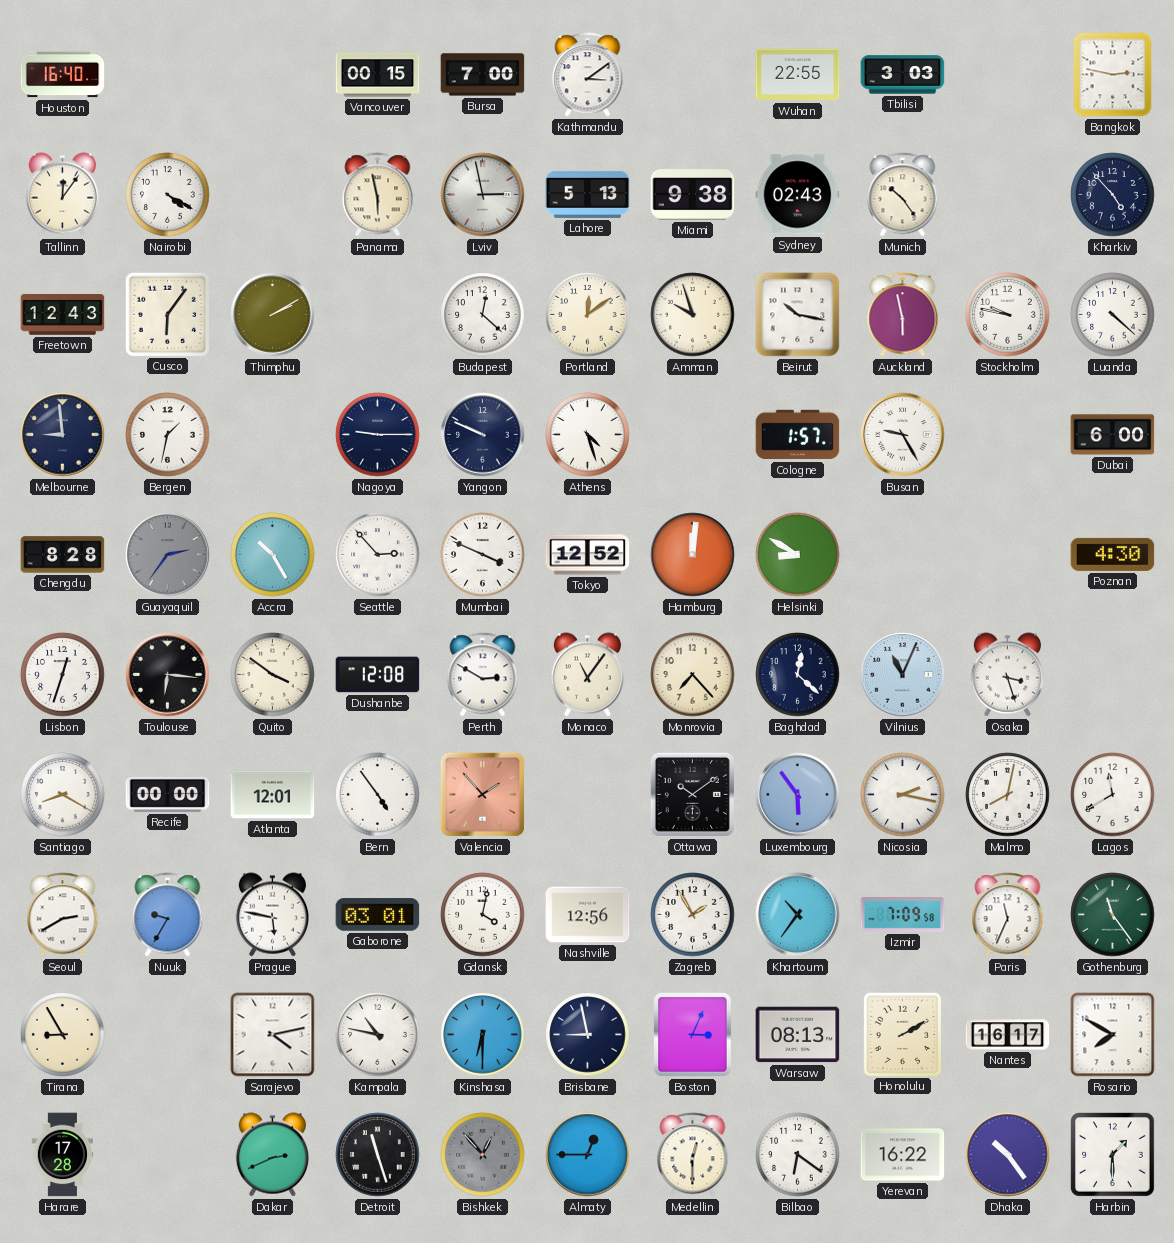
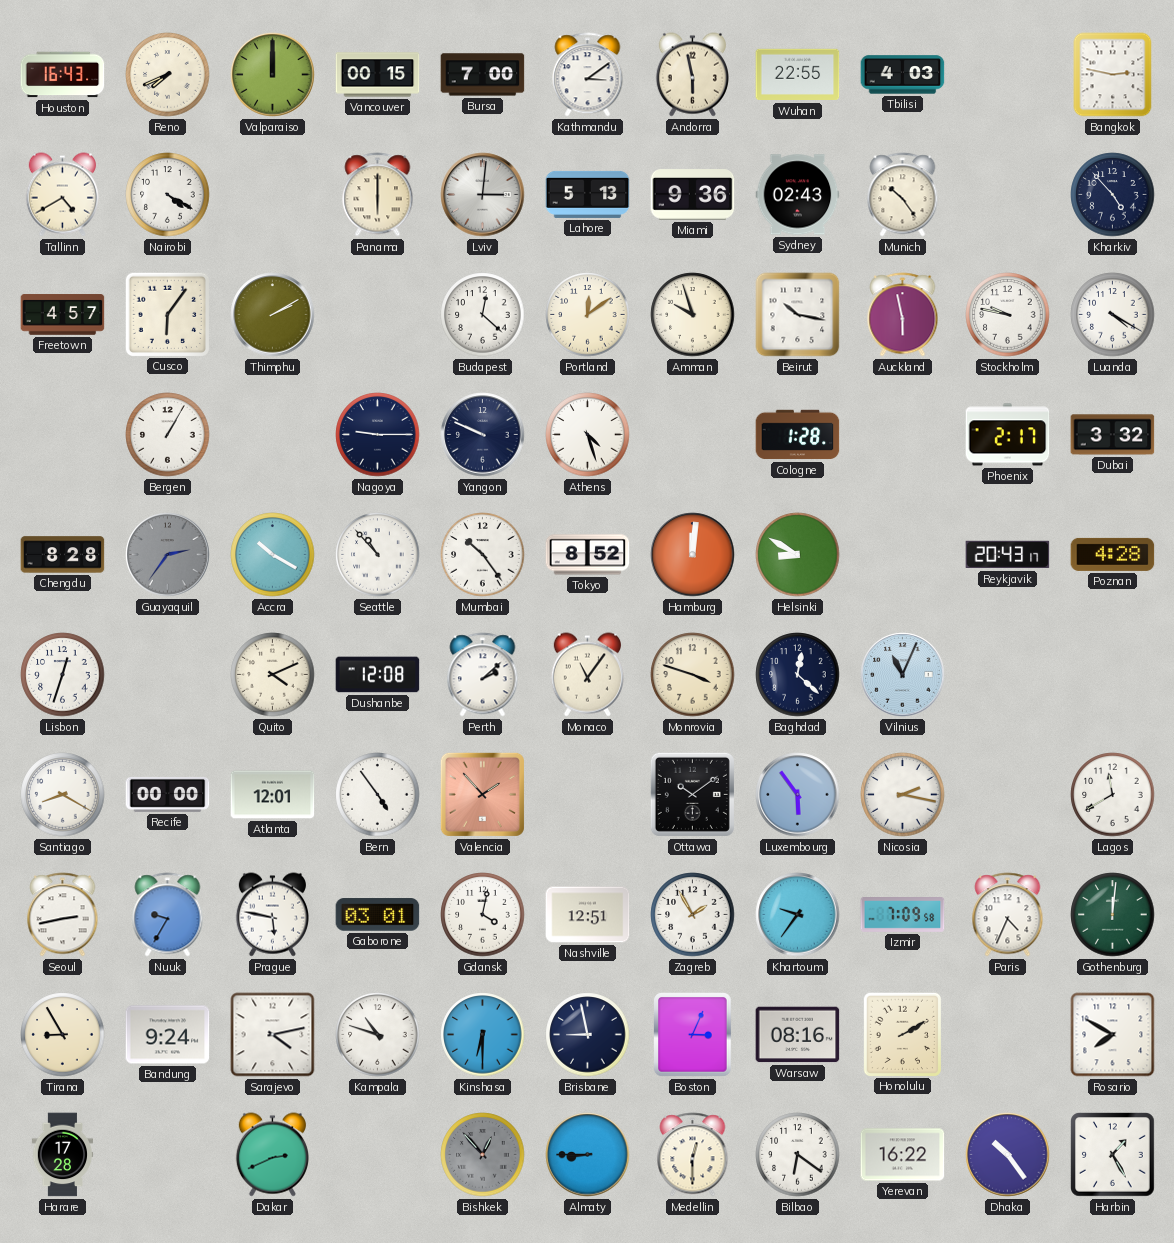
Houston: 16:40 -> 16:43 (63, 75)
Reno: none -> 7:41 (168, 75)
Valparaiso: none -> 12:00 (273, 75)
Andorra: none -> 5:58 (692, 75)
Tbilisi: 3:03 -> 4:03 (903, 75)
Tallinn: 12:06 -> 4:40 (62, 195)
Panama: 5:58 -> 6:00 (378, 195)
Lviv: 2:58 -> 3:01 (483, 195)
Miami: 9:38 -> 9:36 (693, 195)
Freetown: 12:43 -> 4:57 (63, 315)
Luanda: 4:22 -> 4:20 (1113, 315)
Melbourne: 8:59 -> none (63, 435)
Bergen: 1:32 -> 1:05 (168, 435)
Cologne: 1:57 -> 1:28 (798, 435)
Busan: 9:25 -> none (903, 435)
Phoenix: none -> 2:17 (1008, 435)
Dubai: 6:00 -> 3:32 (1113, 435)
Accra: 10:25 -> 10:20 (273, 555)
Seattle: 2:53 -> 10:53 (378, 555)
Mumbai: 3:49 -> 10:24 (483, 555)
Tokyo: 12:52 -> 8:52 (588, 555)
Reykjavik: none -> 20:43 (1008, 555)
Poznan: 4:30 -> 4:28 (1113, 554)
Toulouse: 6:16 -> none (168, 675)
Quito: 3:51 -> 4:11 (273, 675)
Perth: 2:50 -> 2:08 (483, 675)
Monrovia: 7:23 -> 3:48 (693, 675)
Osaka: 3:27 -> none (1007, 675)
Malmo: 8:02 -> none (1008, 795)
Seoul: 2:40 -> 2:43 (63, 915)
Nashville: 12:56 -> 12:51 (588, 915)
Khartoum: 10:36 -> 9:36 (798, 915)
Paris: 11:34 -> 4:34 (1008, 915)
Gothenburg: 11:24 -> 12:01 (1113, 915)
Bandung: none -> 9:24 (168, 1035)
Kampala: 10:47 -> 10:48 (378, 1035)
Warsaw: 08:13 -> 08:16 (798, 1035)
Nantes: 16:17 -> none (1008, 1035)
Detroit: 11:27 -> none (378, 1155)
Almaty: 12:45 -> 8:45 (588, 1155)
Harbin: 1:30 -> 1:25 (1113, 1155)
